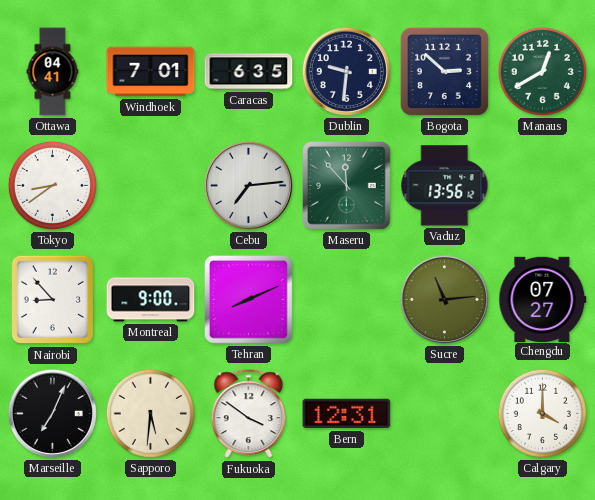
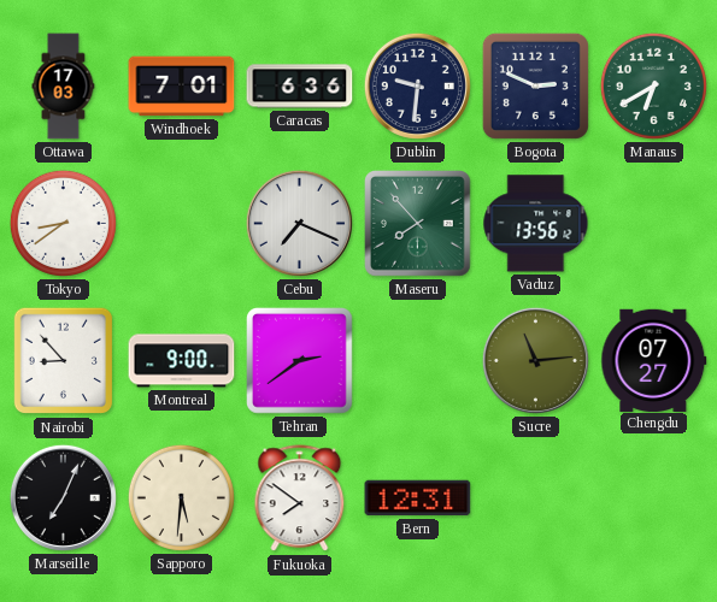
Ottawa: 04:41 -> 17:03 (64, 87)
Caracas: 6:35 -> 6:36 (300, 87)
Bogota: 2:52 -> 2:49 (535, 85)
Manaus: 12:40 -> 6:40 (653, 85)
Cebu: 7:14 -> 7:19 (299, 223)
Maseru: 11:53 -> 7:53 (418, 224)
Tehran: 8:11 -> 2:39 (300, 361)
Fukuoka: 3:51 -> 7:51 (300, 498)
Calgary: 4:00 -> none (542, 413)
